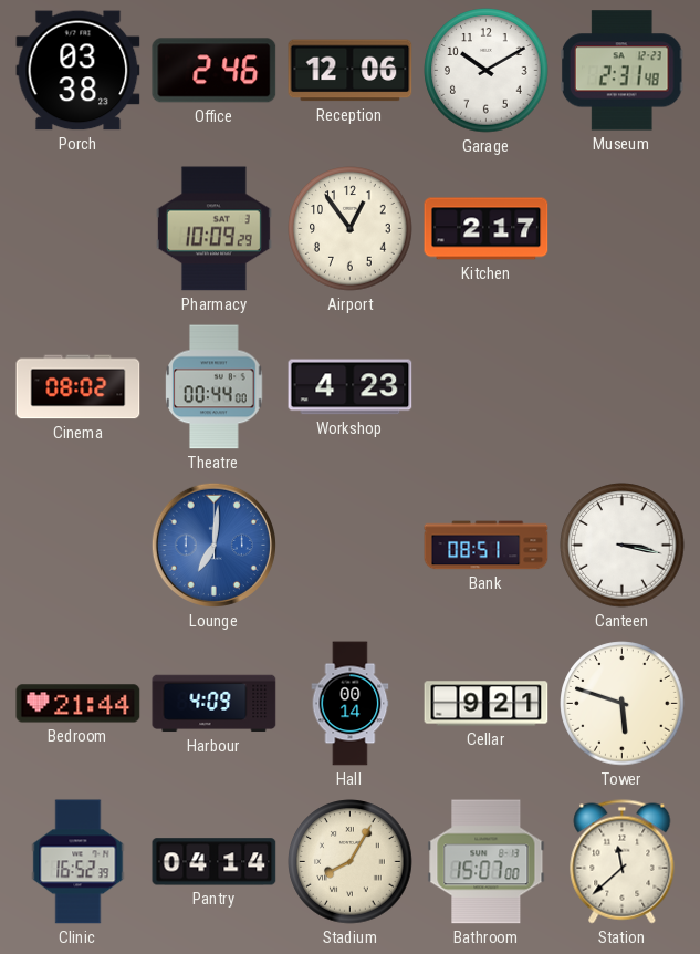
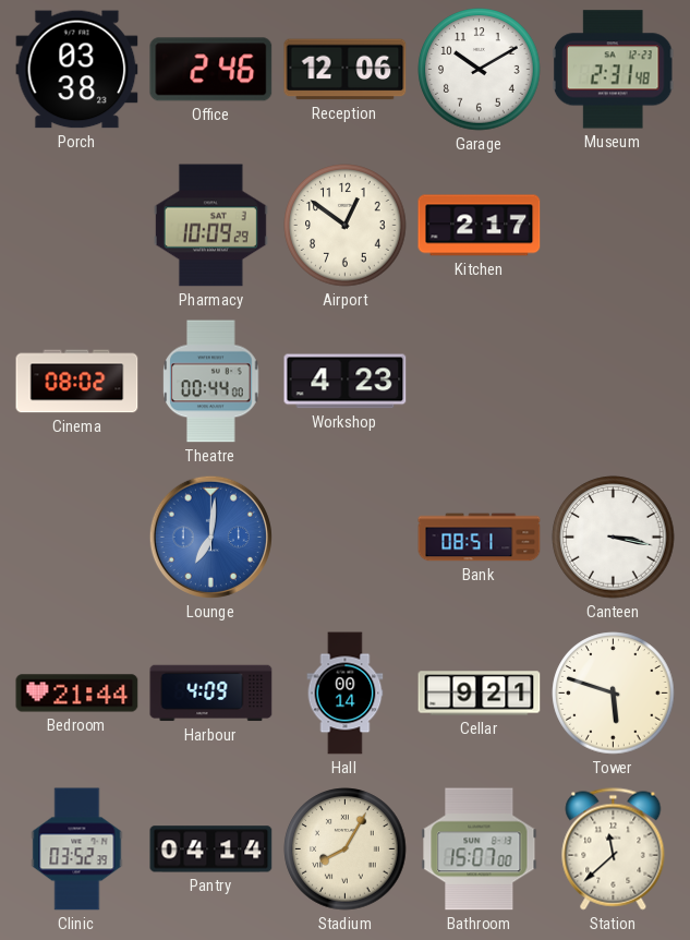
Airport: 12:54 -> 12:51 (346, 226)
Clinic: 16:52 -> 03:52 (77, 849)
